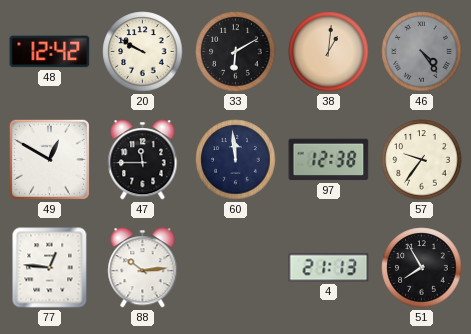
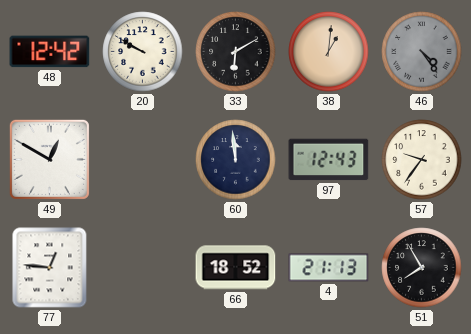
47: 11:45 -> none (143, 160)
97: 12:38 -> 12:43 (329, 160)
88: 10:14 -> none (143, 268)
66: none -> 18:52 (236, 268)
